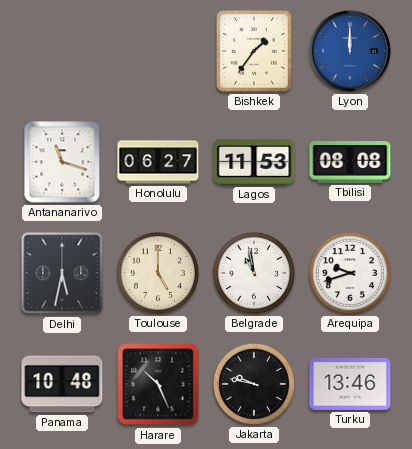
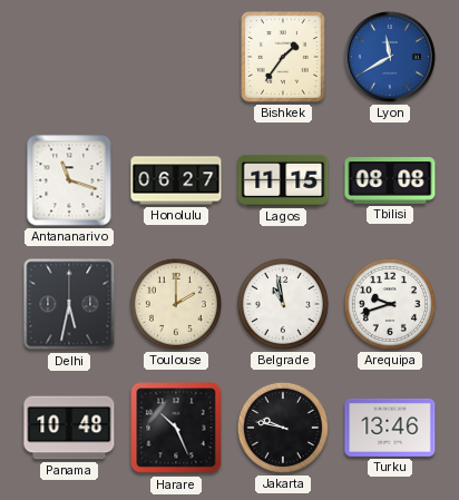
Lyon: 12:00 -> 11:40 (390, 57)
Lagos: 11:53 -> 11:15 (283, 180)
Toulouse: 5:00 -> 2:00 (176, 304)
